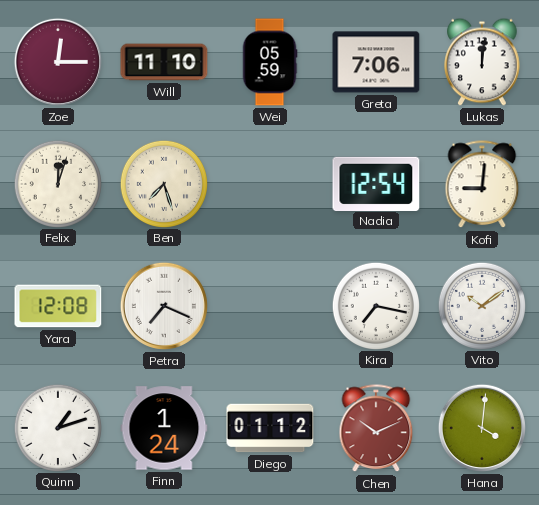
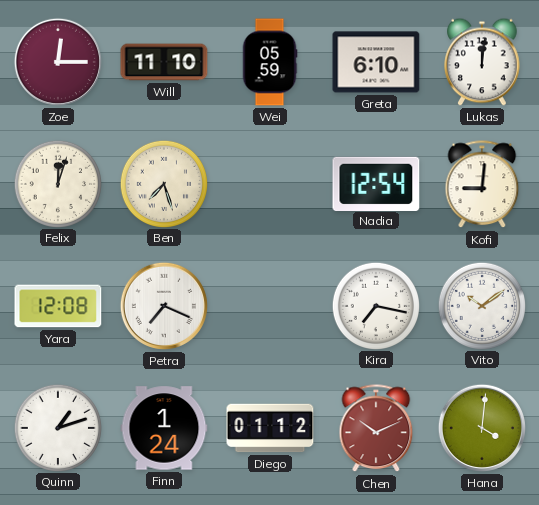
Greta: 7:06 -> 6:10 (376, 62)
